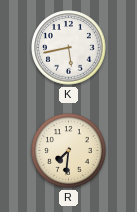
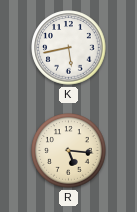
R: 7:31 -> 5:16 (69, 151)
